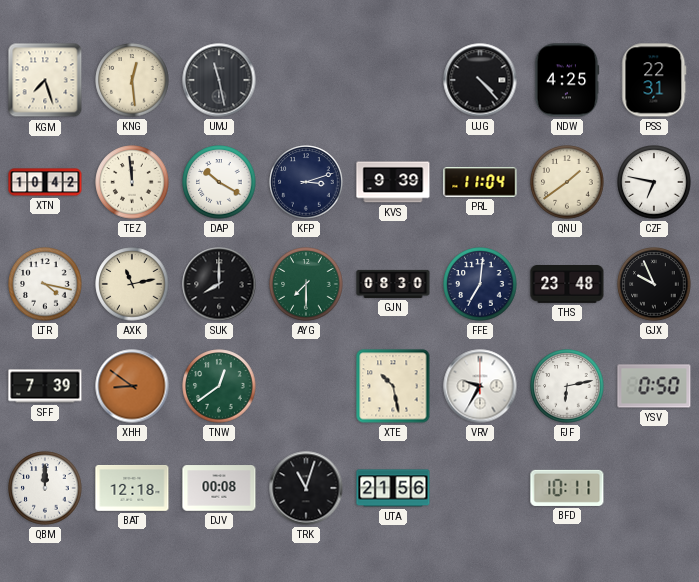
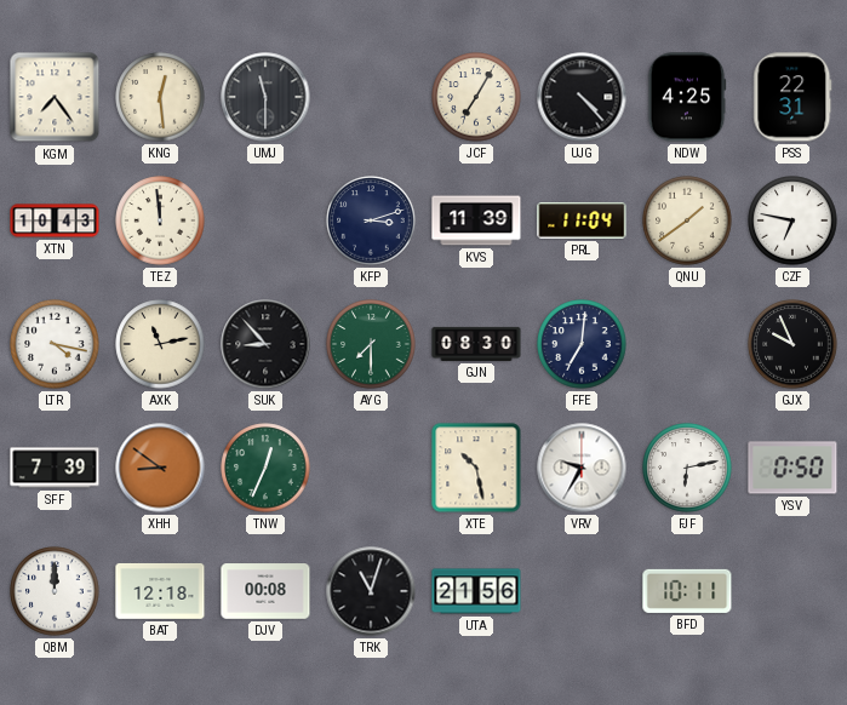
KGM: 7:27 -> 7:24 (55, 97)
UMJ: 11:28 -> 11:30 (265, 97)
JCF: none -> 7:05 (476, 97)
XTN: 10:42 -> 10:43 (55, 220)
DAP: 10:20 -> none (219, 182)
KVS: 9:39 -> 11:39 (476, 220)
SUK: 8:00 -> 8:53 (265, 344)
THS: 23:48 -> none (567, 284)
TNW: 12:39 -> 12:34 (265, 468)
